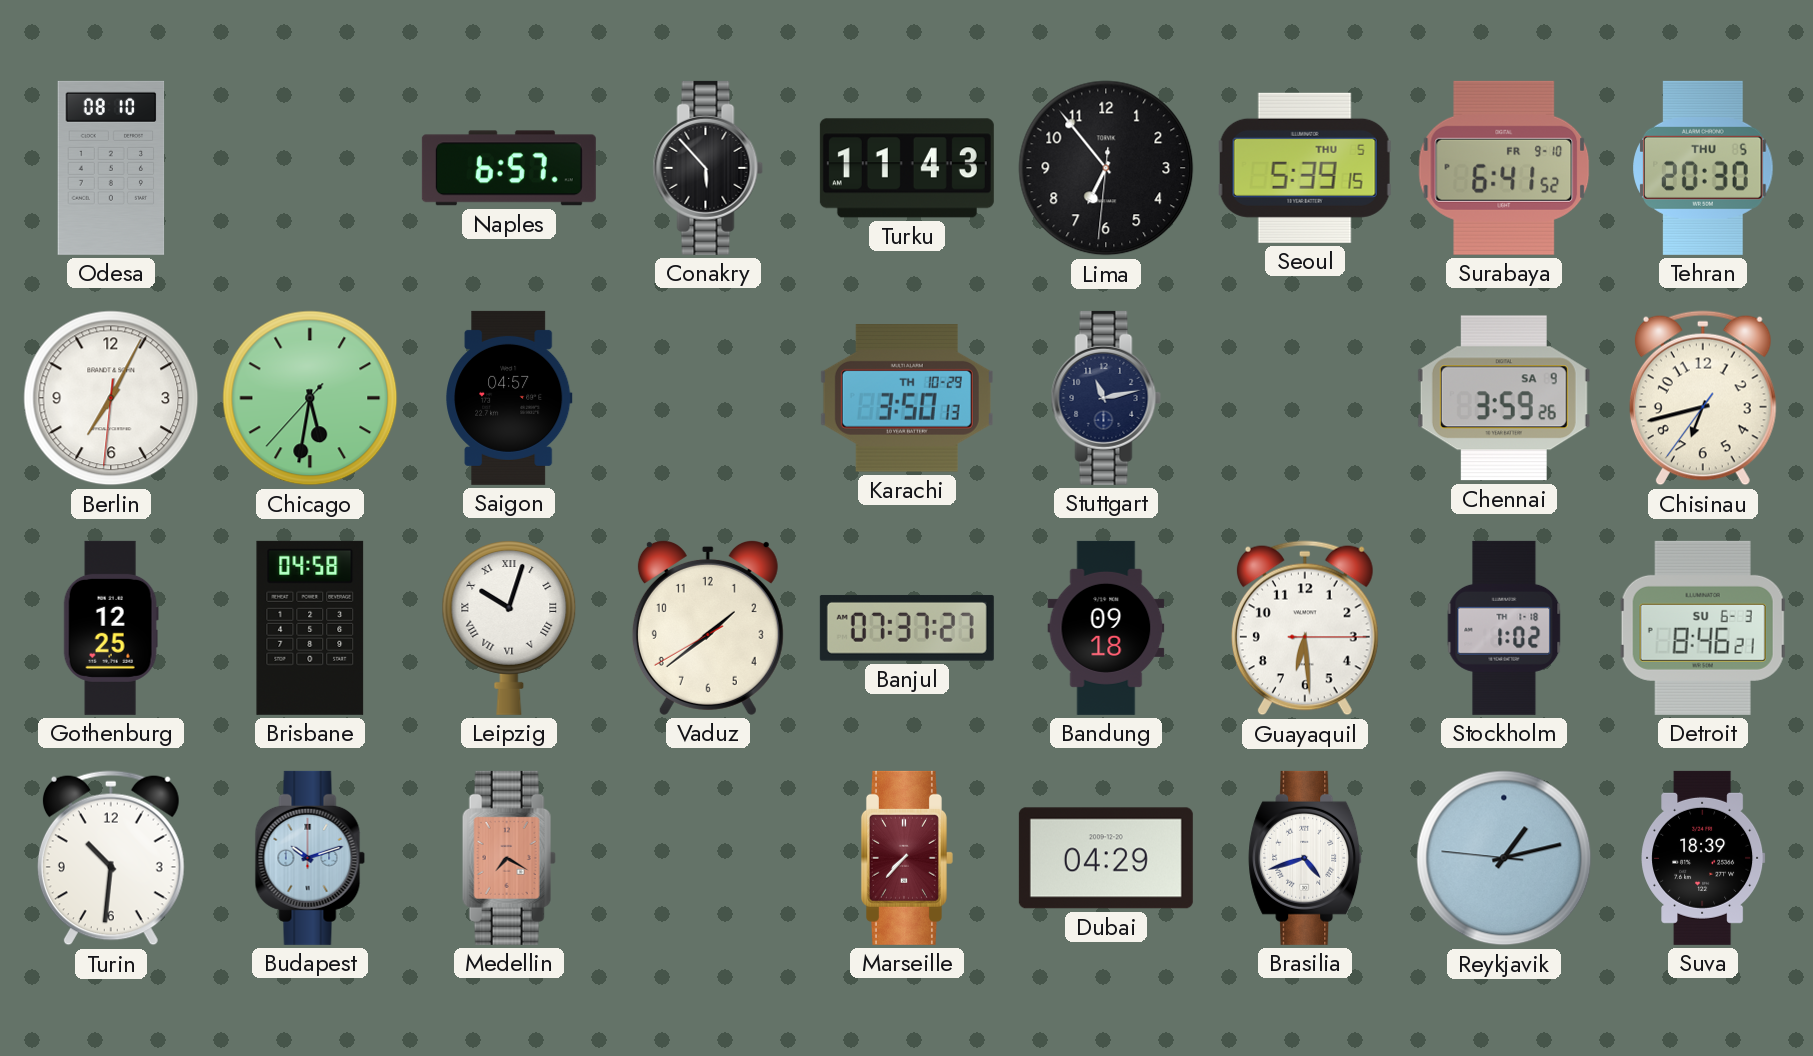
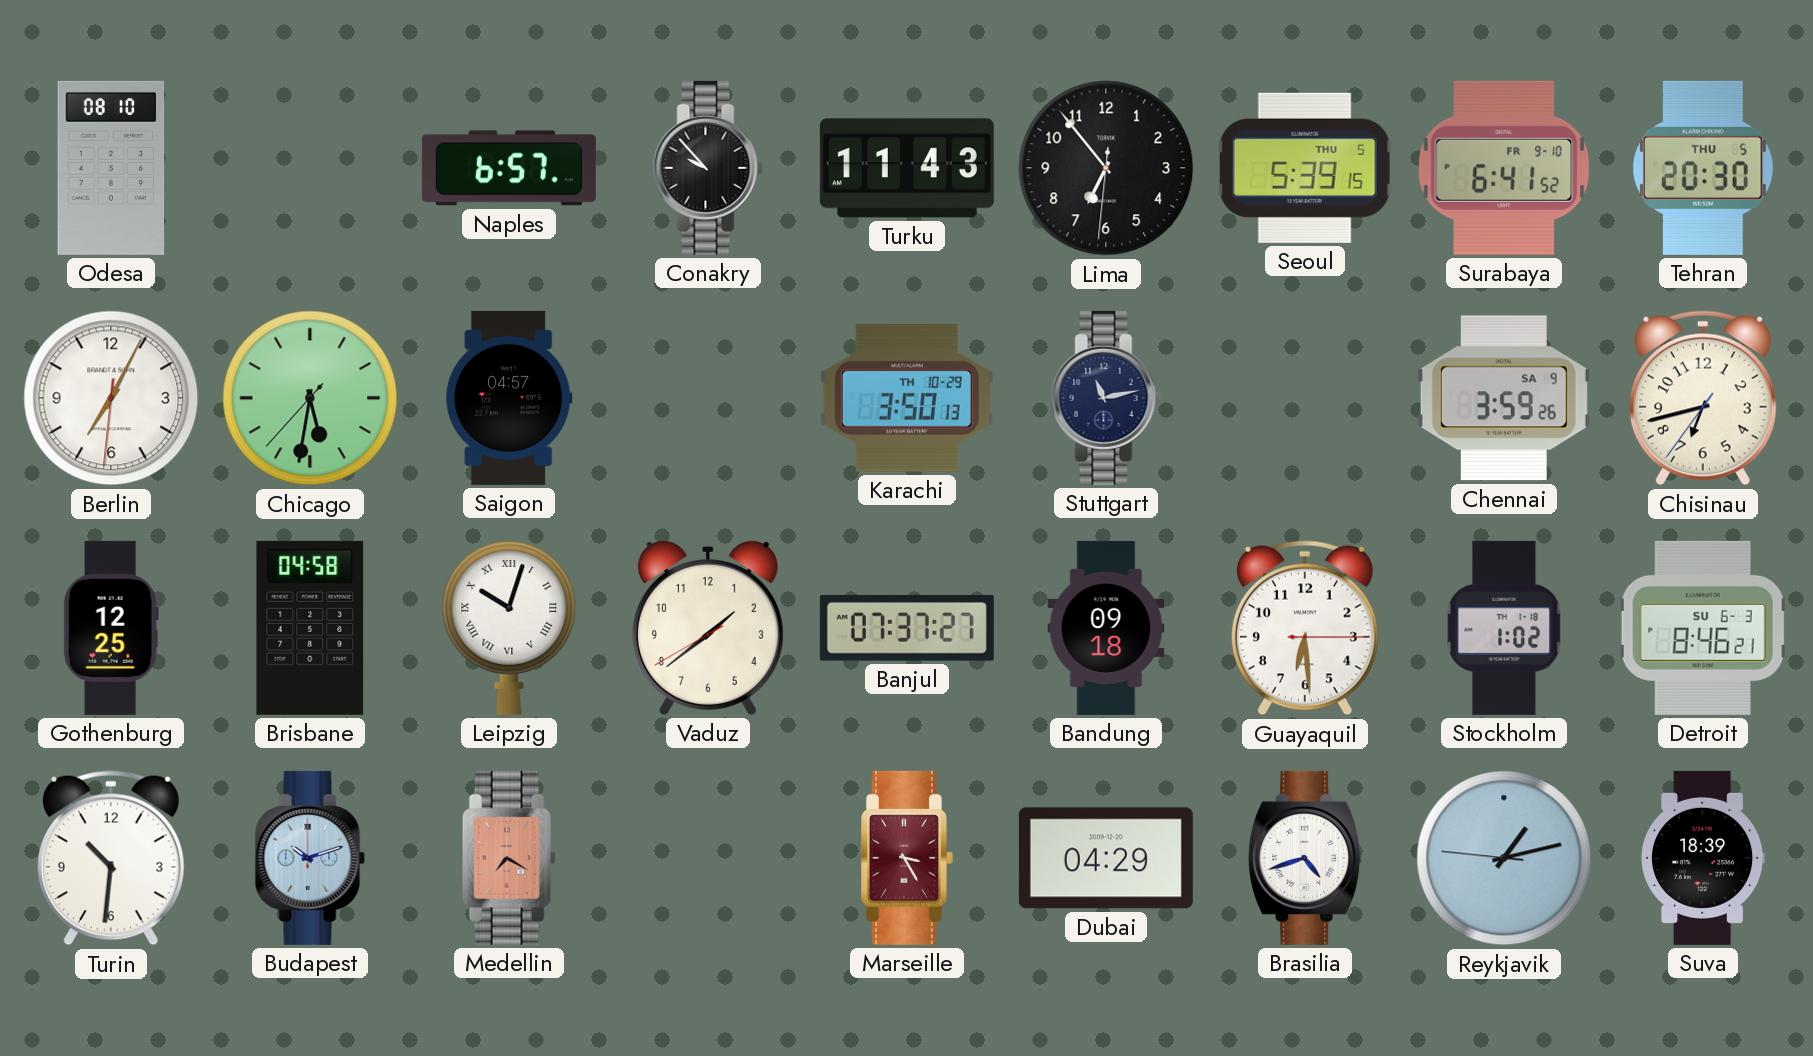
Conakry: 5:53 -> 9:53 (708, 168)
Marseille: 7:37 -> 3:25 (907, 858)
